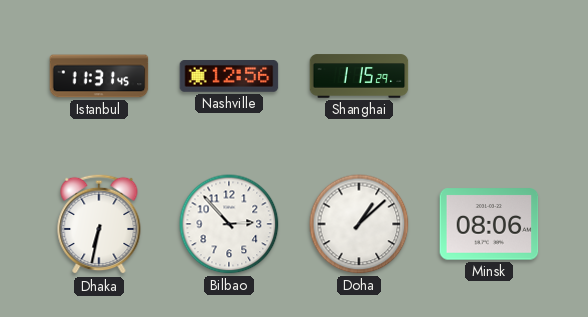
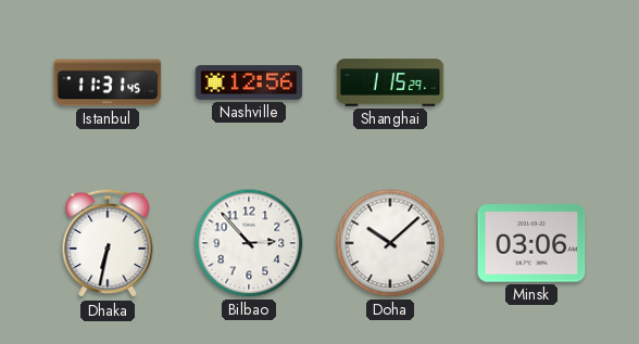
Doha: 1:08 -> 10:08 (390, 243)
Minsk: 08:06 -> 03:06 (531, 243)
